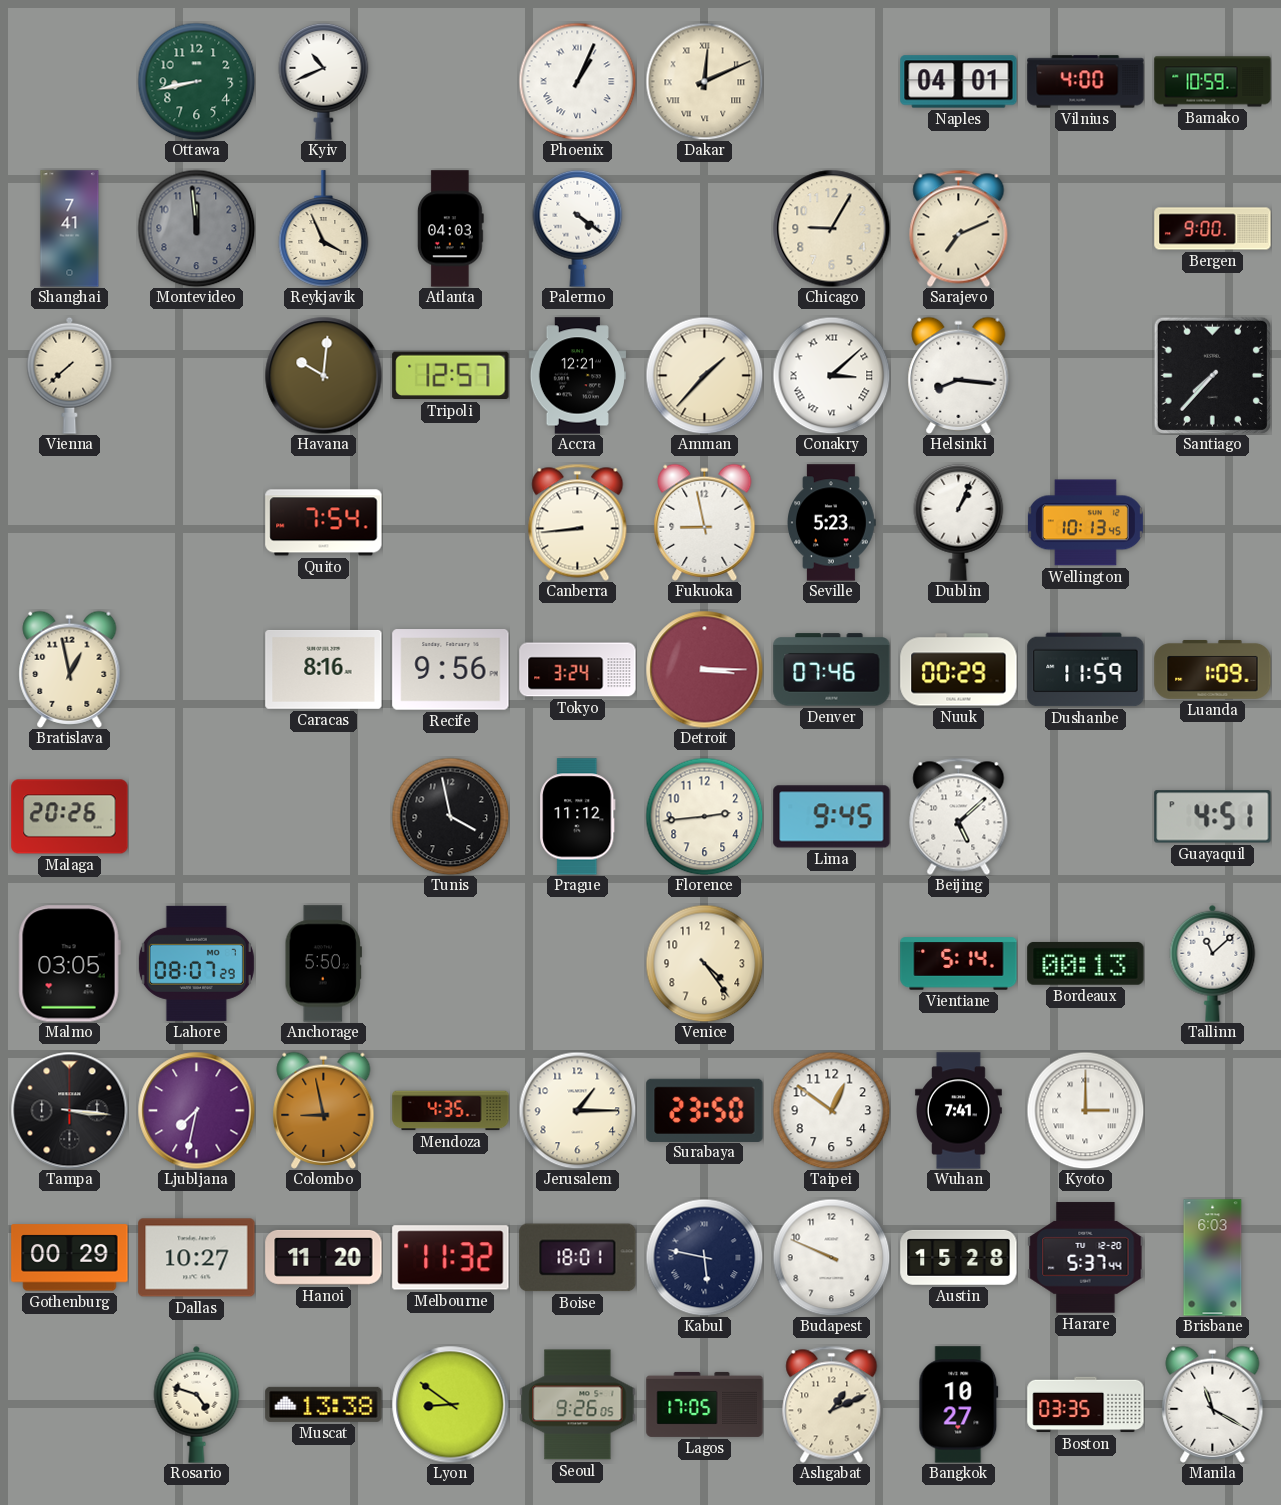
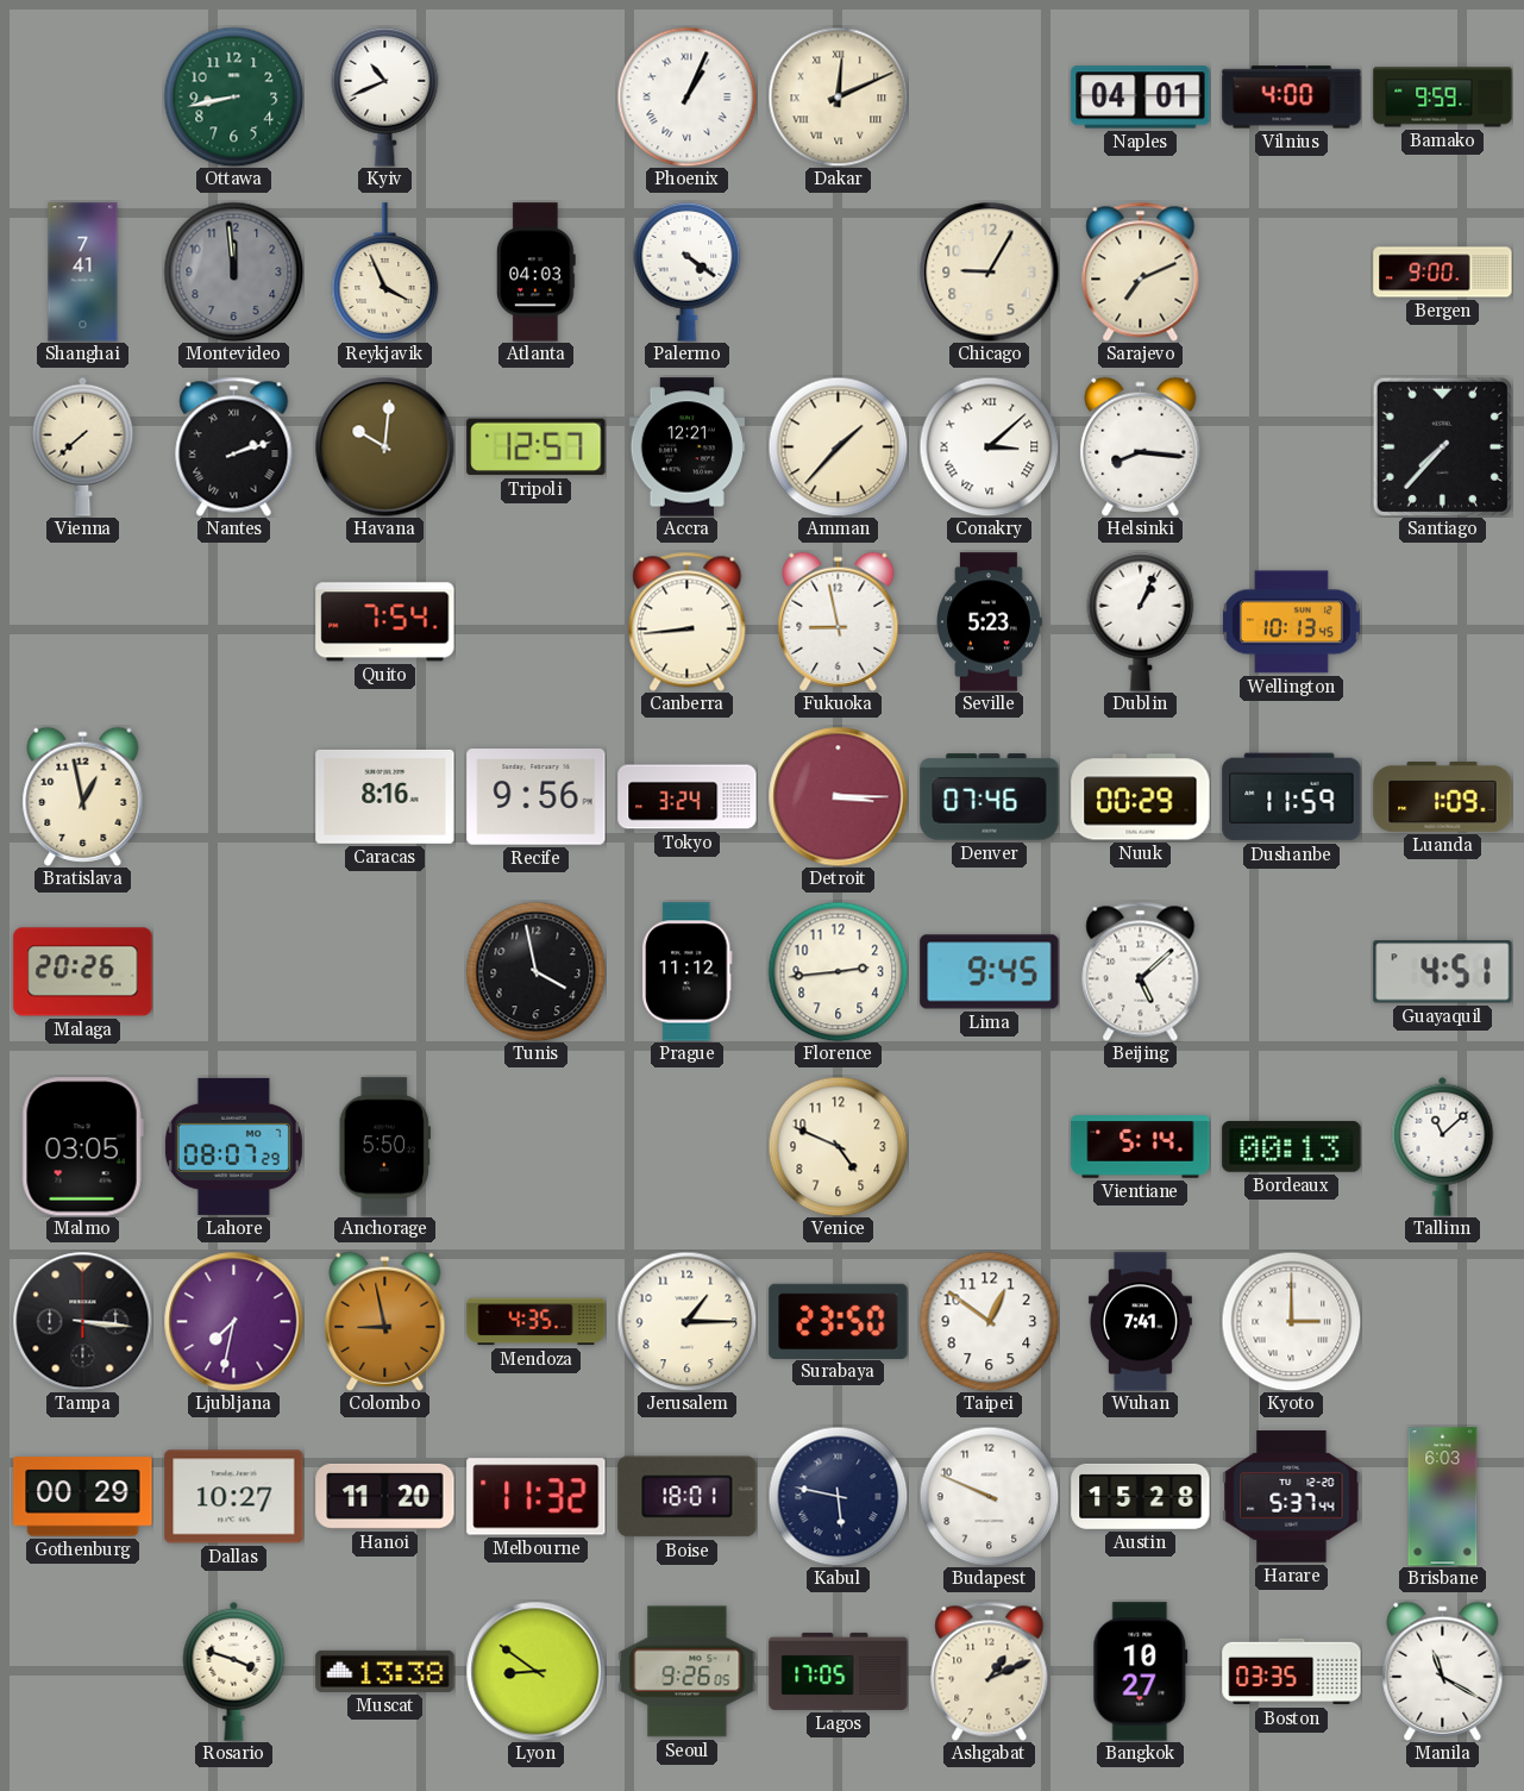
Bamako: 10:59 -> 9:59 (1443, 98)
Nantes: none -> 2:12 (234, 446)
Venice: 4:24 -> 4:49 (838, 1146)
Rosario: 4:48 -> 3:48 (234, 1671)
